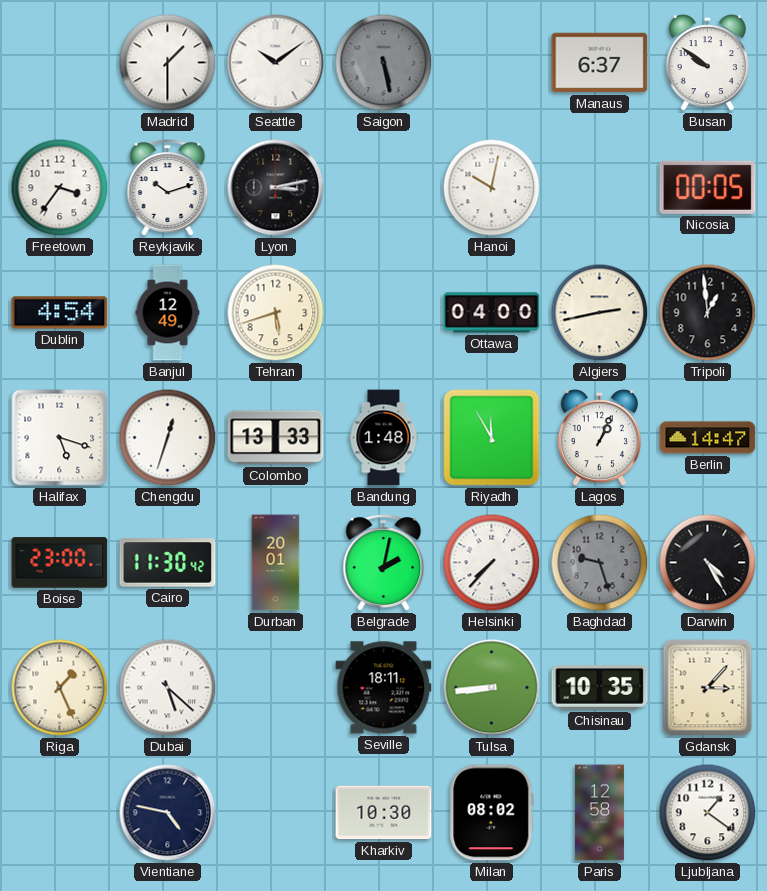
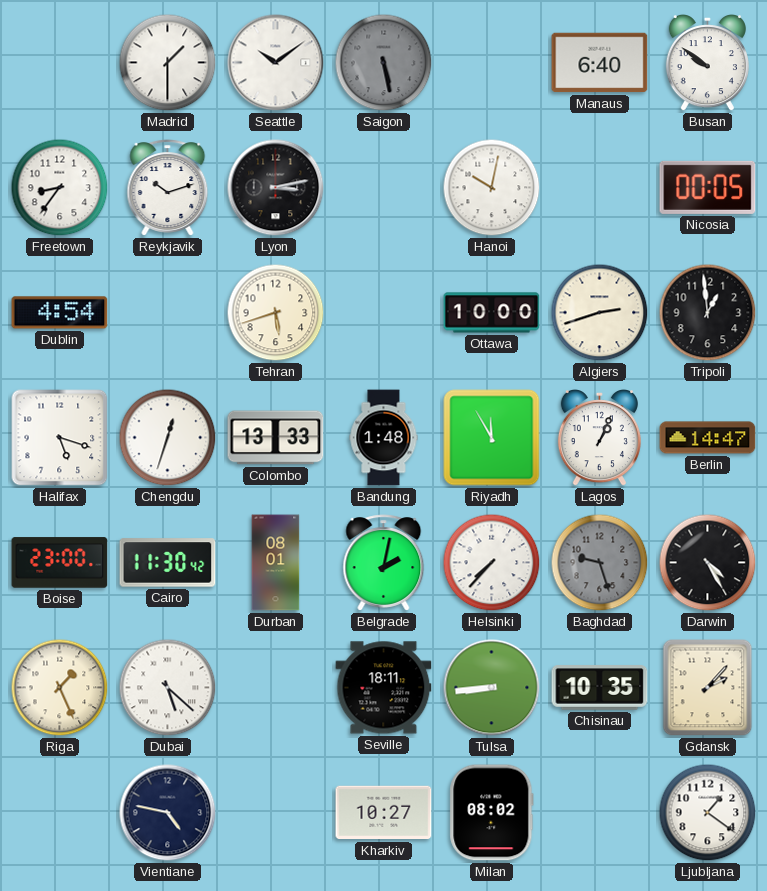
Manaus: 6:37 -> 6:40 (600, 63)
Freetown: 3:36 -> 8:36 (60, 188)
Banjul: 12:49 -> none (168, 313)
Ottawa: 04:00 -> 10:00 (492, 313)
Algiers: 2:43 -> 2:42 (600, 313)
Durban: 20:01 -> 08:01 (276, 563)
Gdansk: 3:07 -> 2:07 (708, 688)
Kharkiv: 10:30 -> 10:27 (384, 813)
Paris: 12:58 -> none (599, 813)
